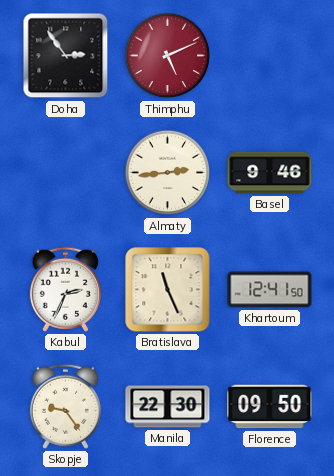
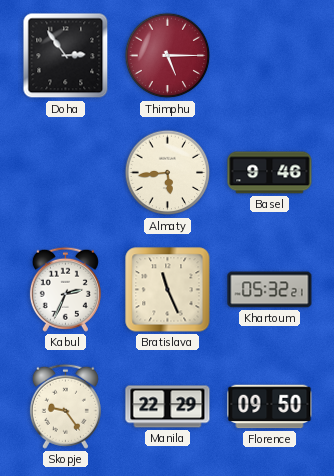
Thimphu: 5:11 -> 5:15 (168, 56)
Almaty: 2:44 -> 5:44 (168, 173)
Khartoum: 12:41 -> 05:32 (270, 290)
Manila: 22:30 -> 22:29 (168, 407)
